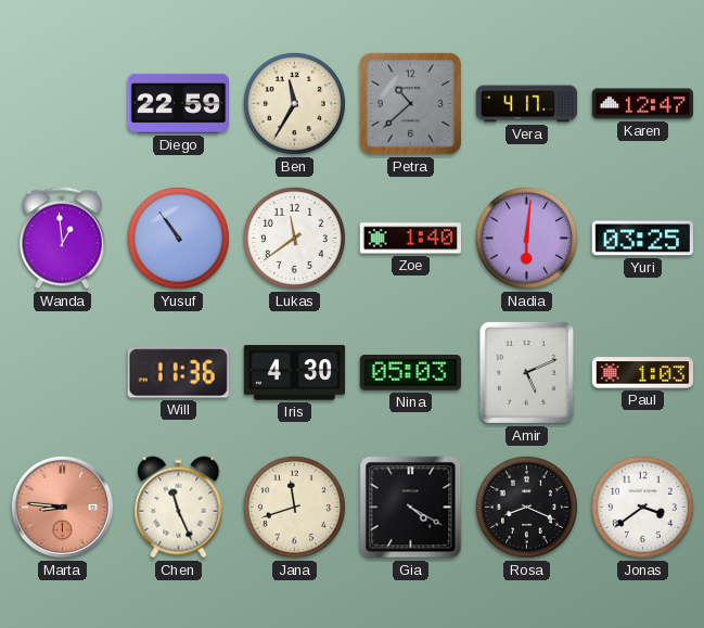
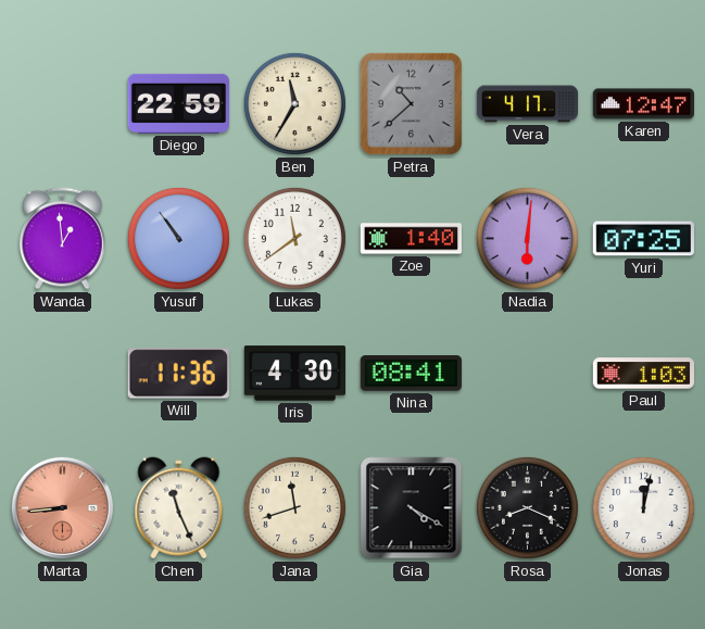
Yuri: 03:25 -> 07:25 (643, 239)
Nina: 05:03 -> 08:41 (411, 374)
Amir: 5:11 -> none (526, 372)
Marta: 8:46 -> 8:44 (62, 507)
Jonas: 3:39 -> 12:02 (643, 507)
